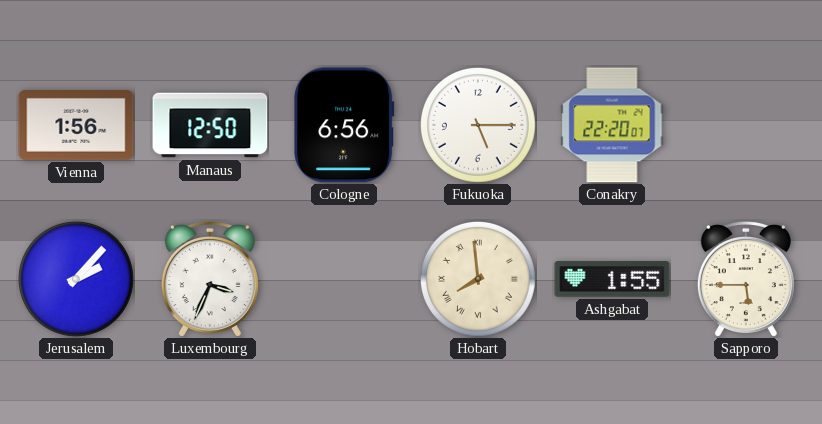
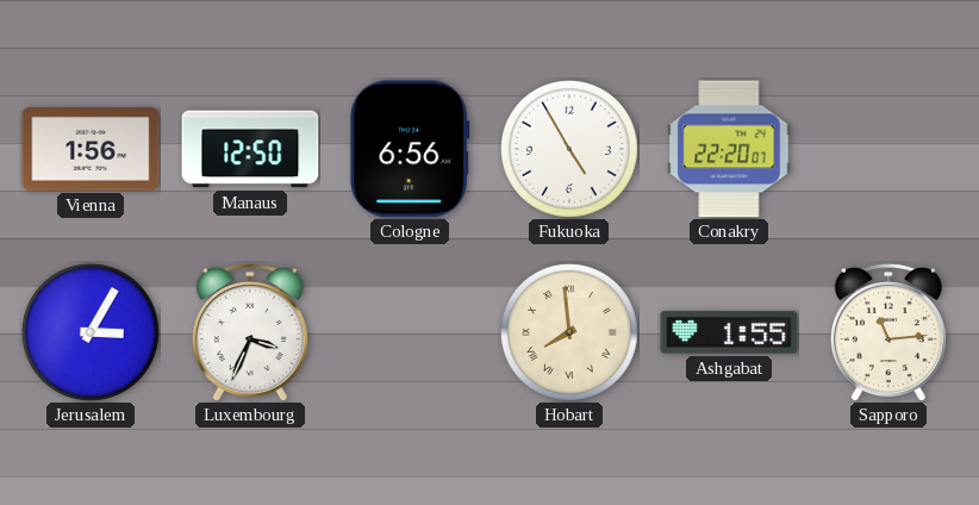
Fukuoka: 5:15 -> 4:55 (569, 149)
Jerusalem: 2:07 -> 3:05 (91, 332)
Sapporo: 5:45 -> 11:14 (888, 332)
